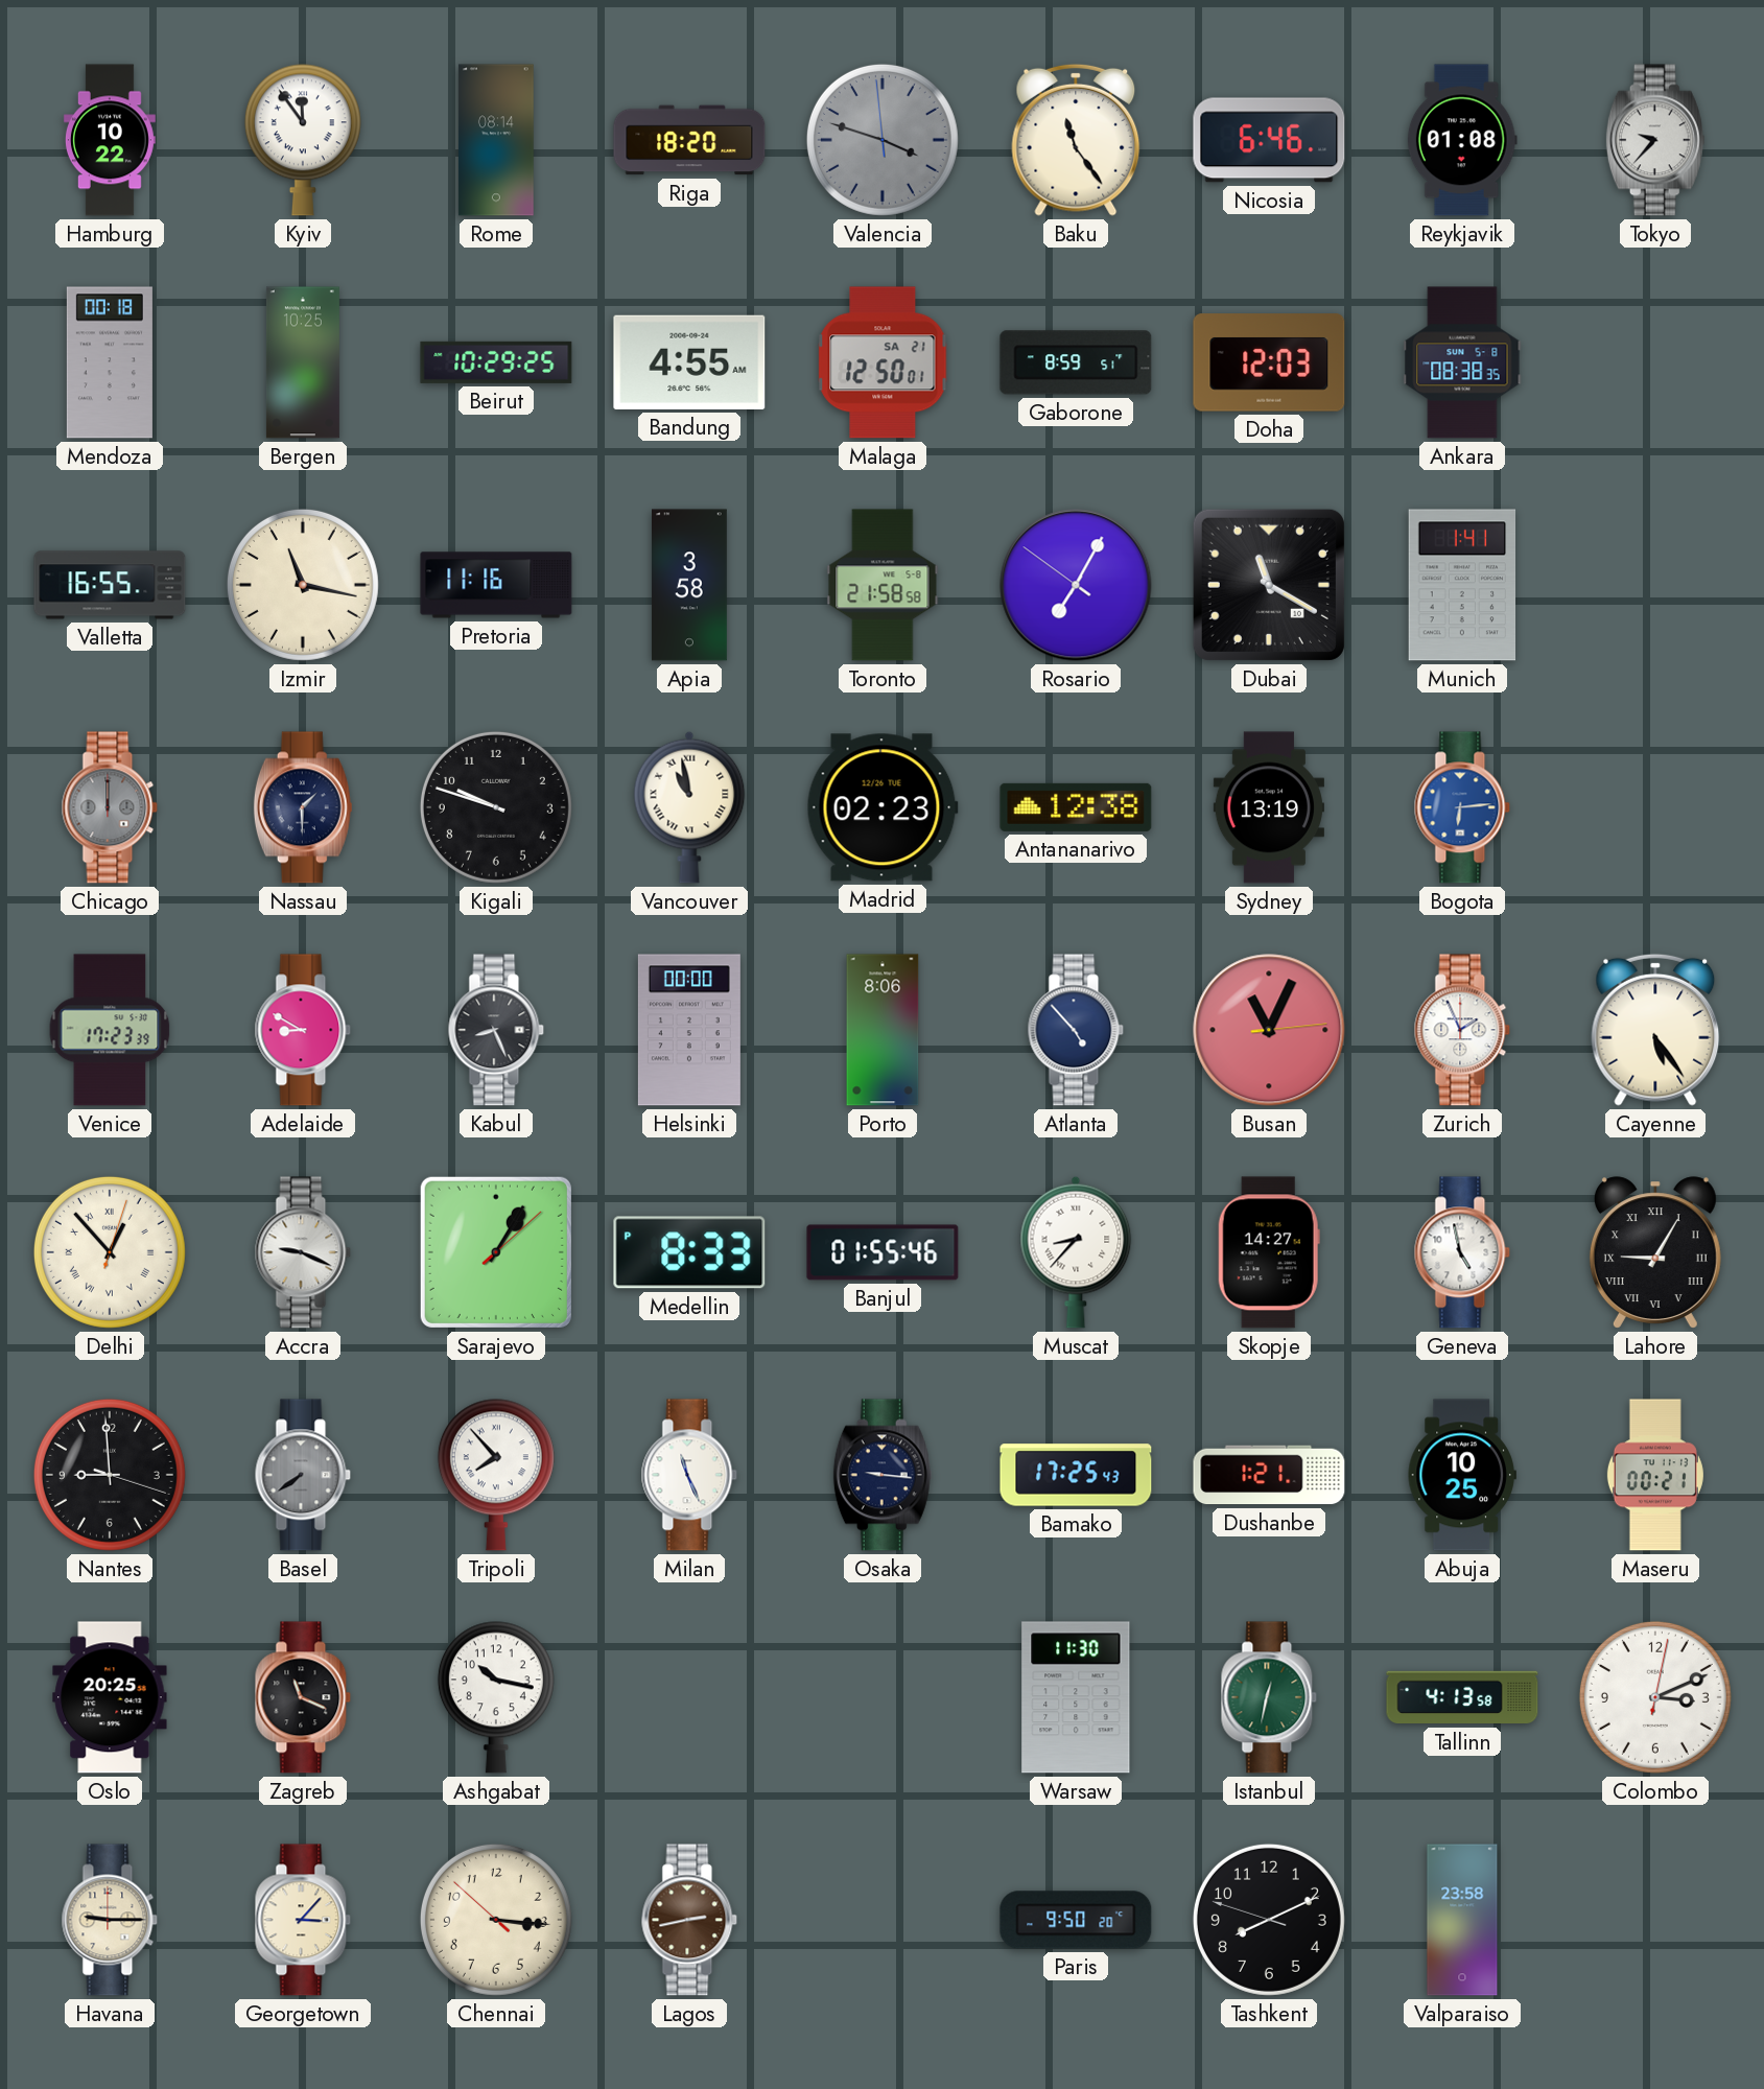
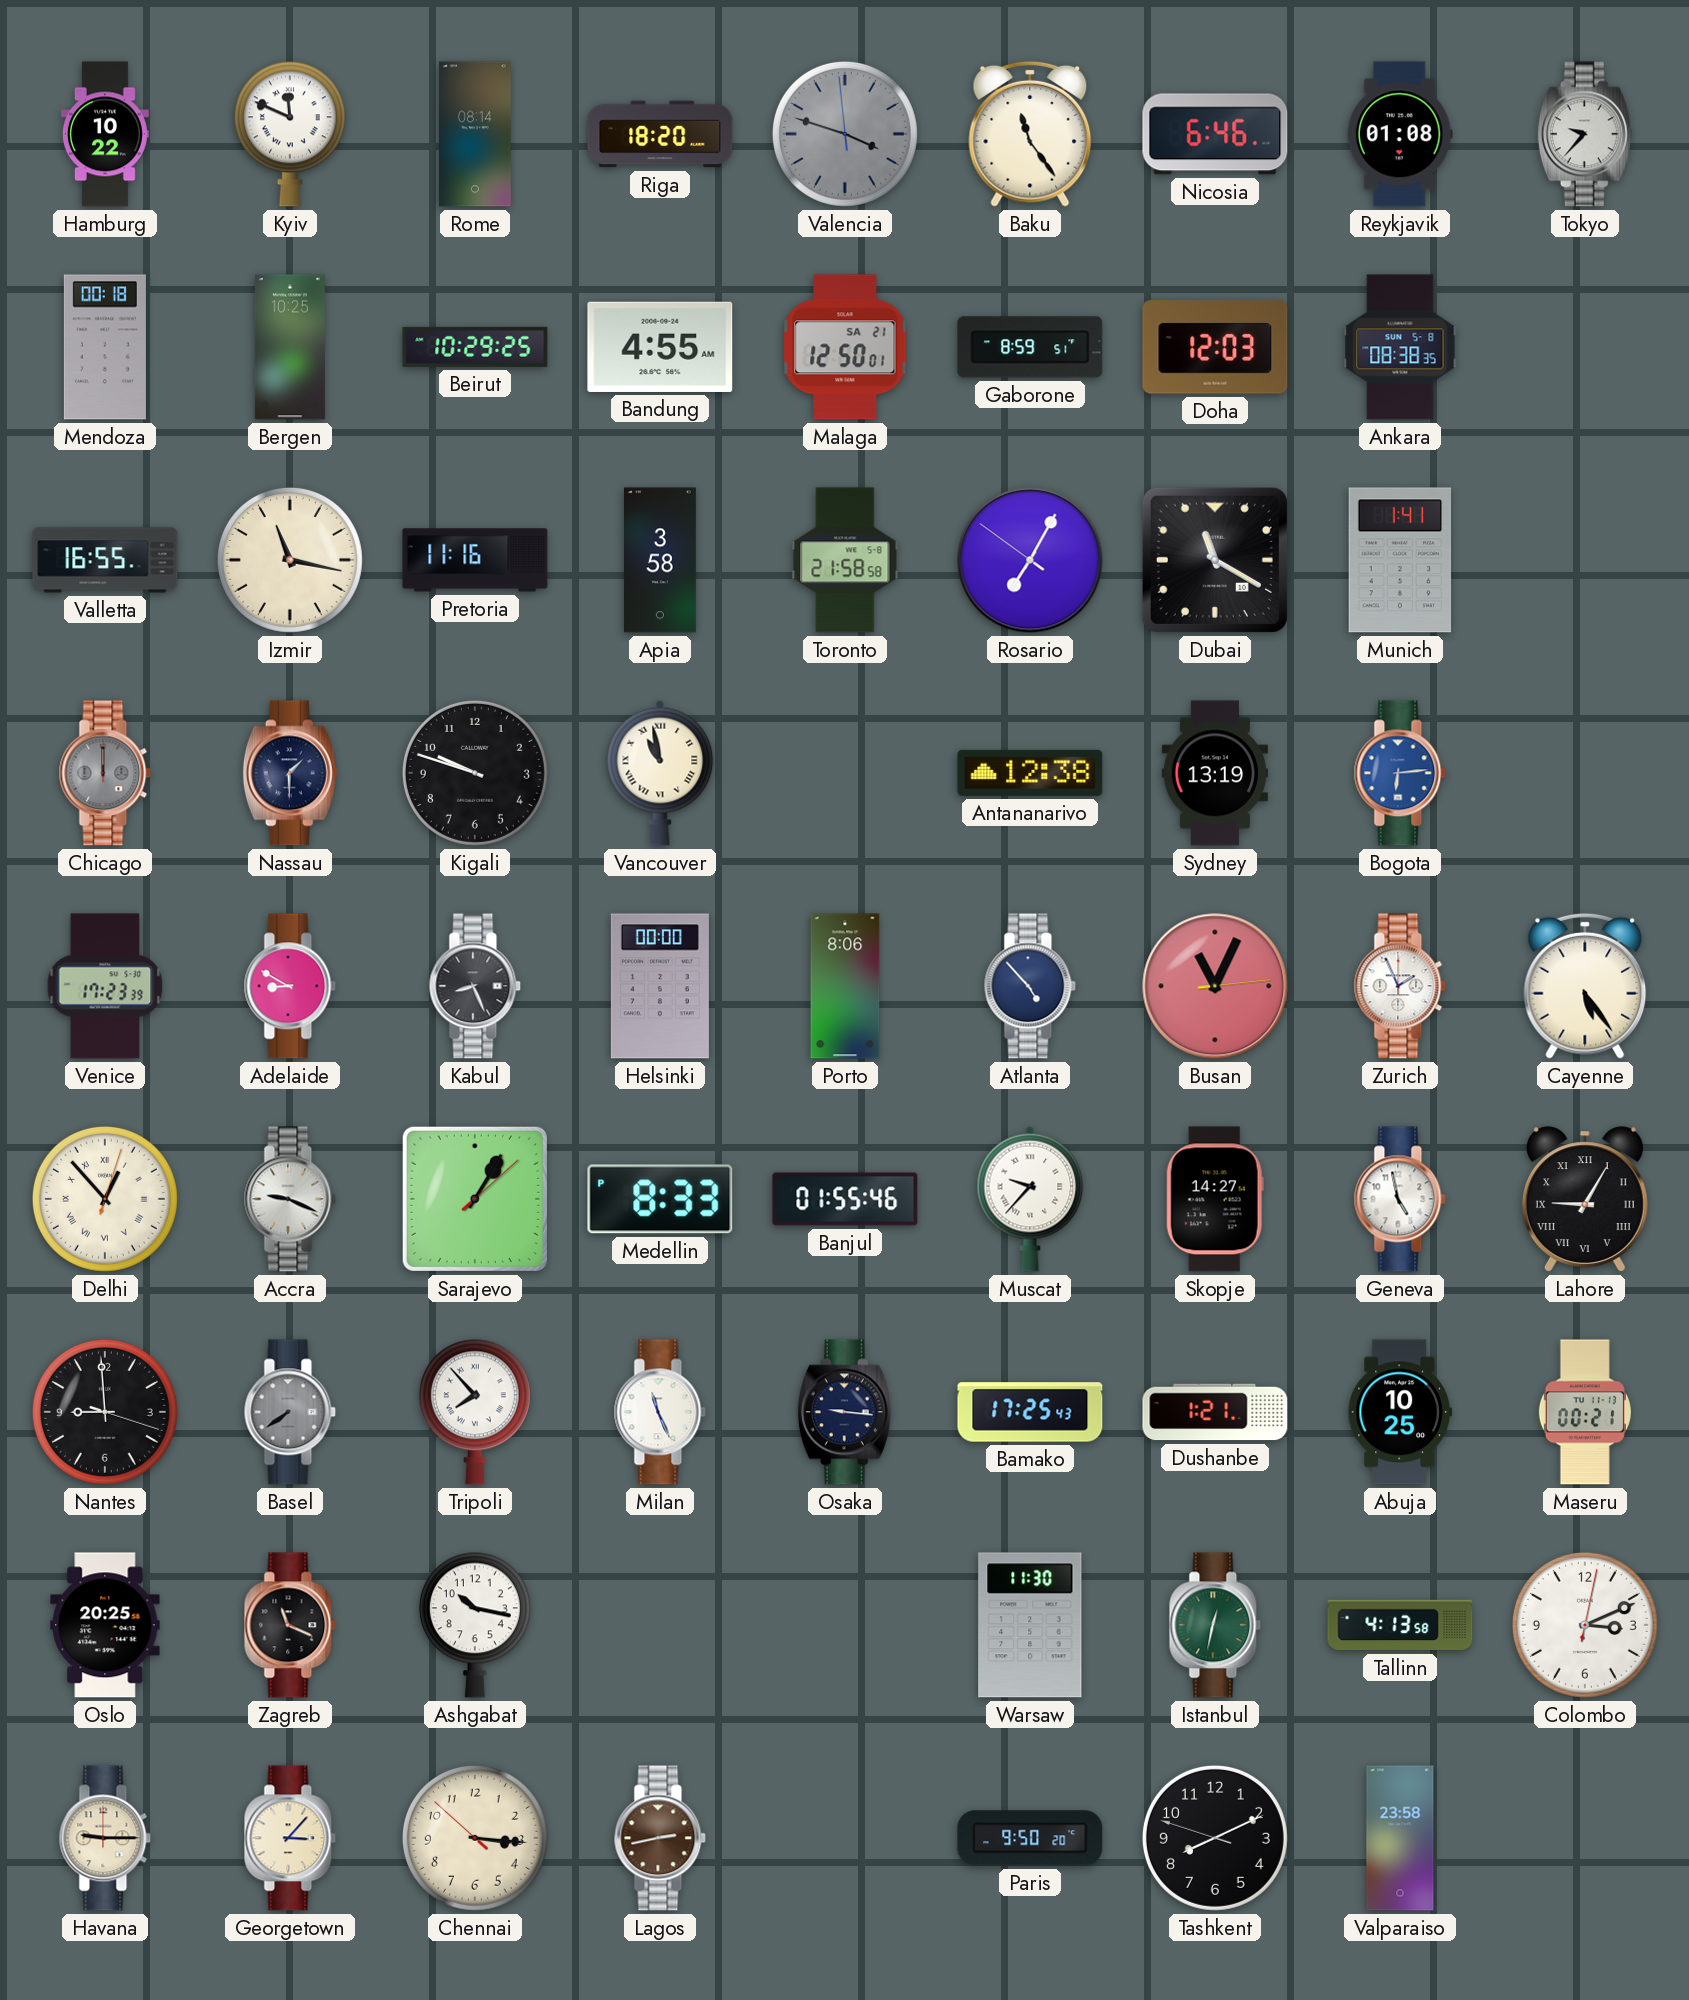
Kyiv: 11:54 -> 11:49 (290, 134)
Madrid: 02:23 -> none (883, 807)
Muscat: 8:37 -> 9:37 (1030, 1199)
